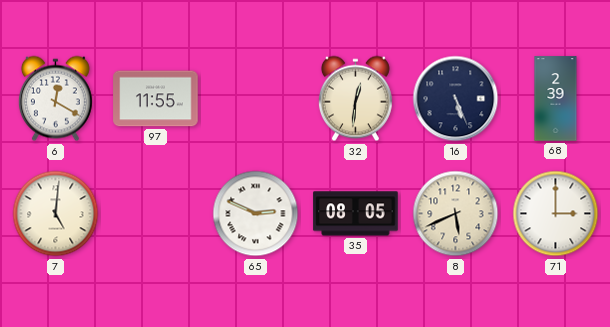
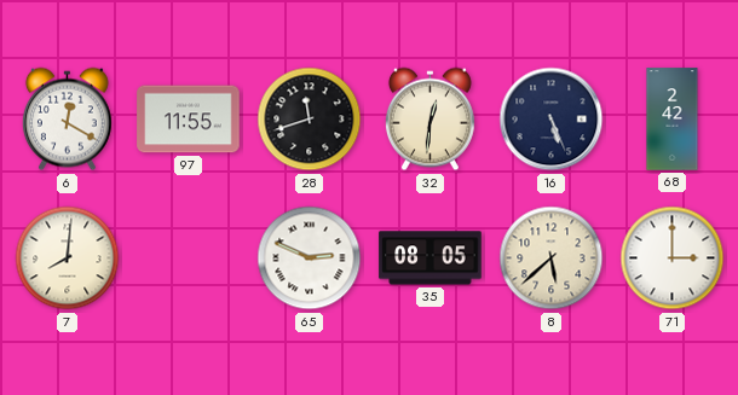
28: none -> 11:42 (310, 120)
68: 2:39 -> 2:42 (673, 120)
7: 5:01 -> 8:01 (68, 259)
8: 5:41 -> 5:38 (552, 259)
